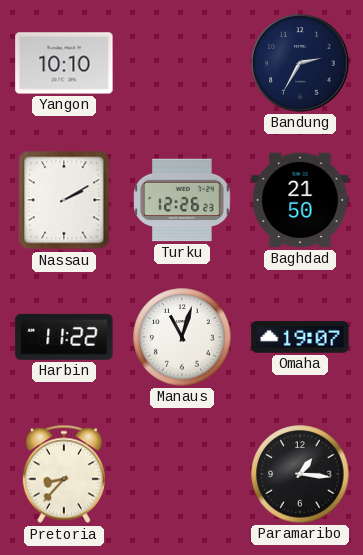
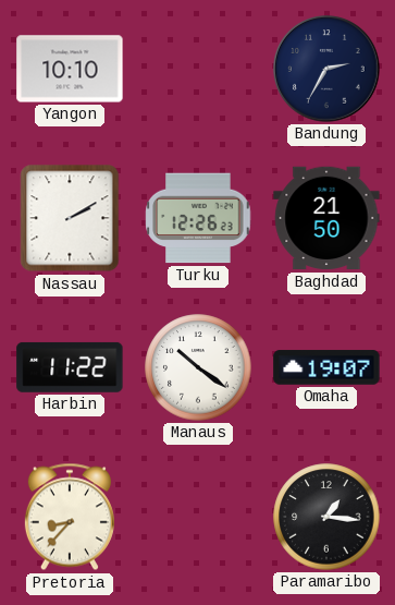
Manaus: 11:03 -> 10:21 (198, 367)
